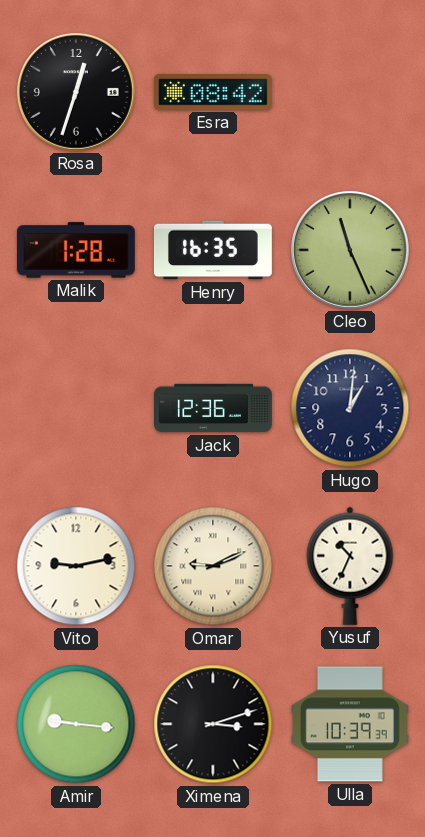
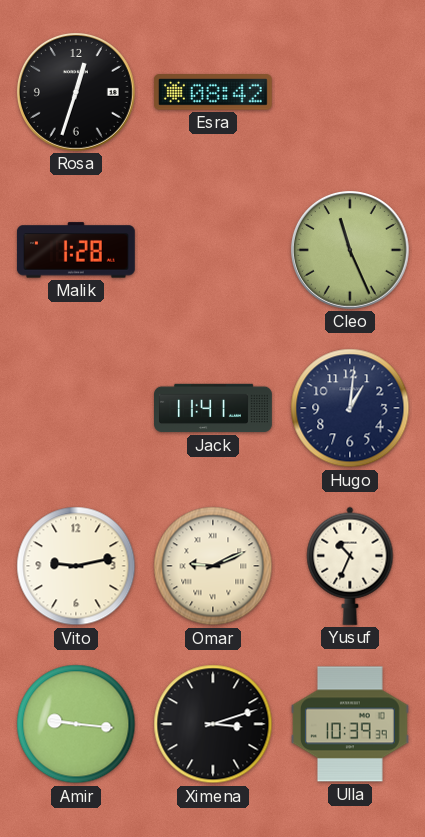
Henry: 16:35 -> none (213, 250)
Jack: 12:36 -> 11:41 (214, 408)
